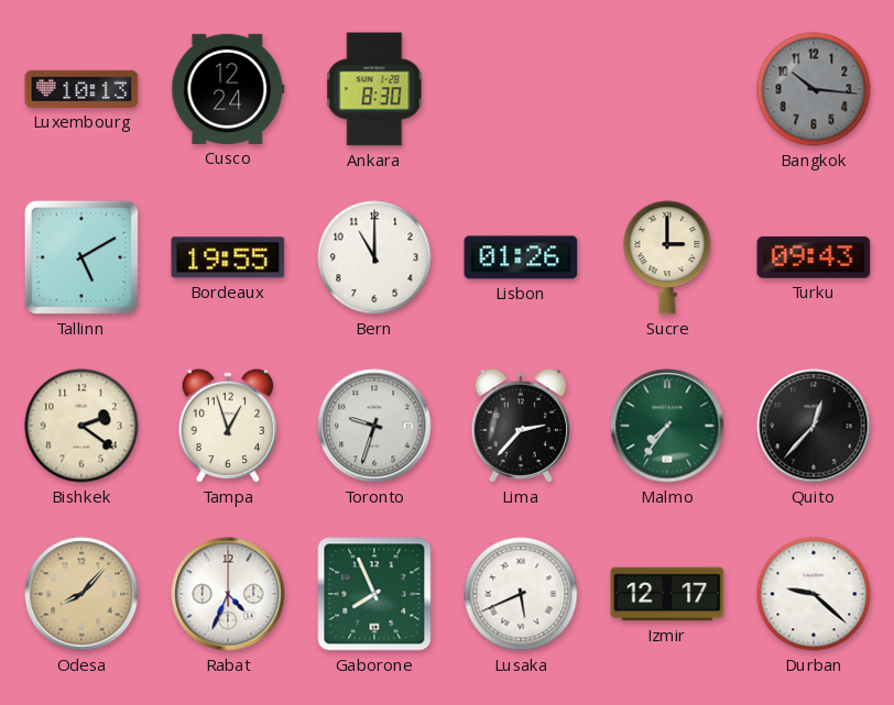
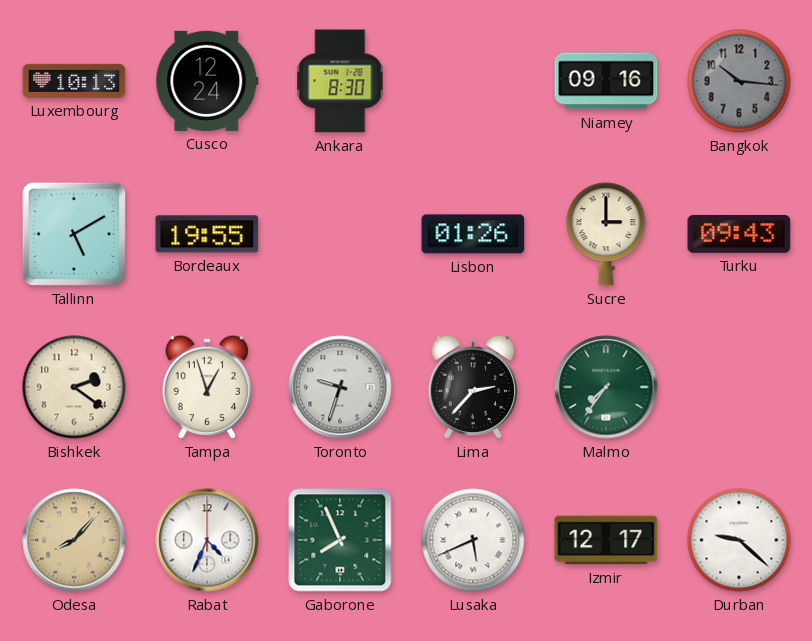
Niamey: none -> 09:16 (606, 81)
Bern: 11:00 -> none (374, 257)
Quito: 12:37 -> none (814, 426)
